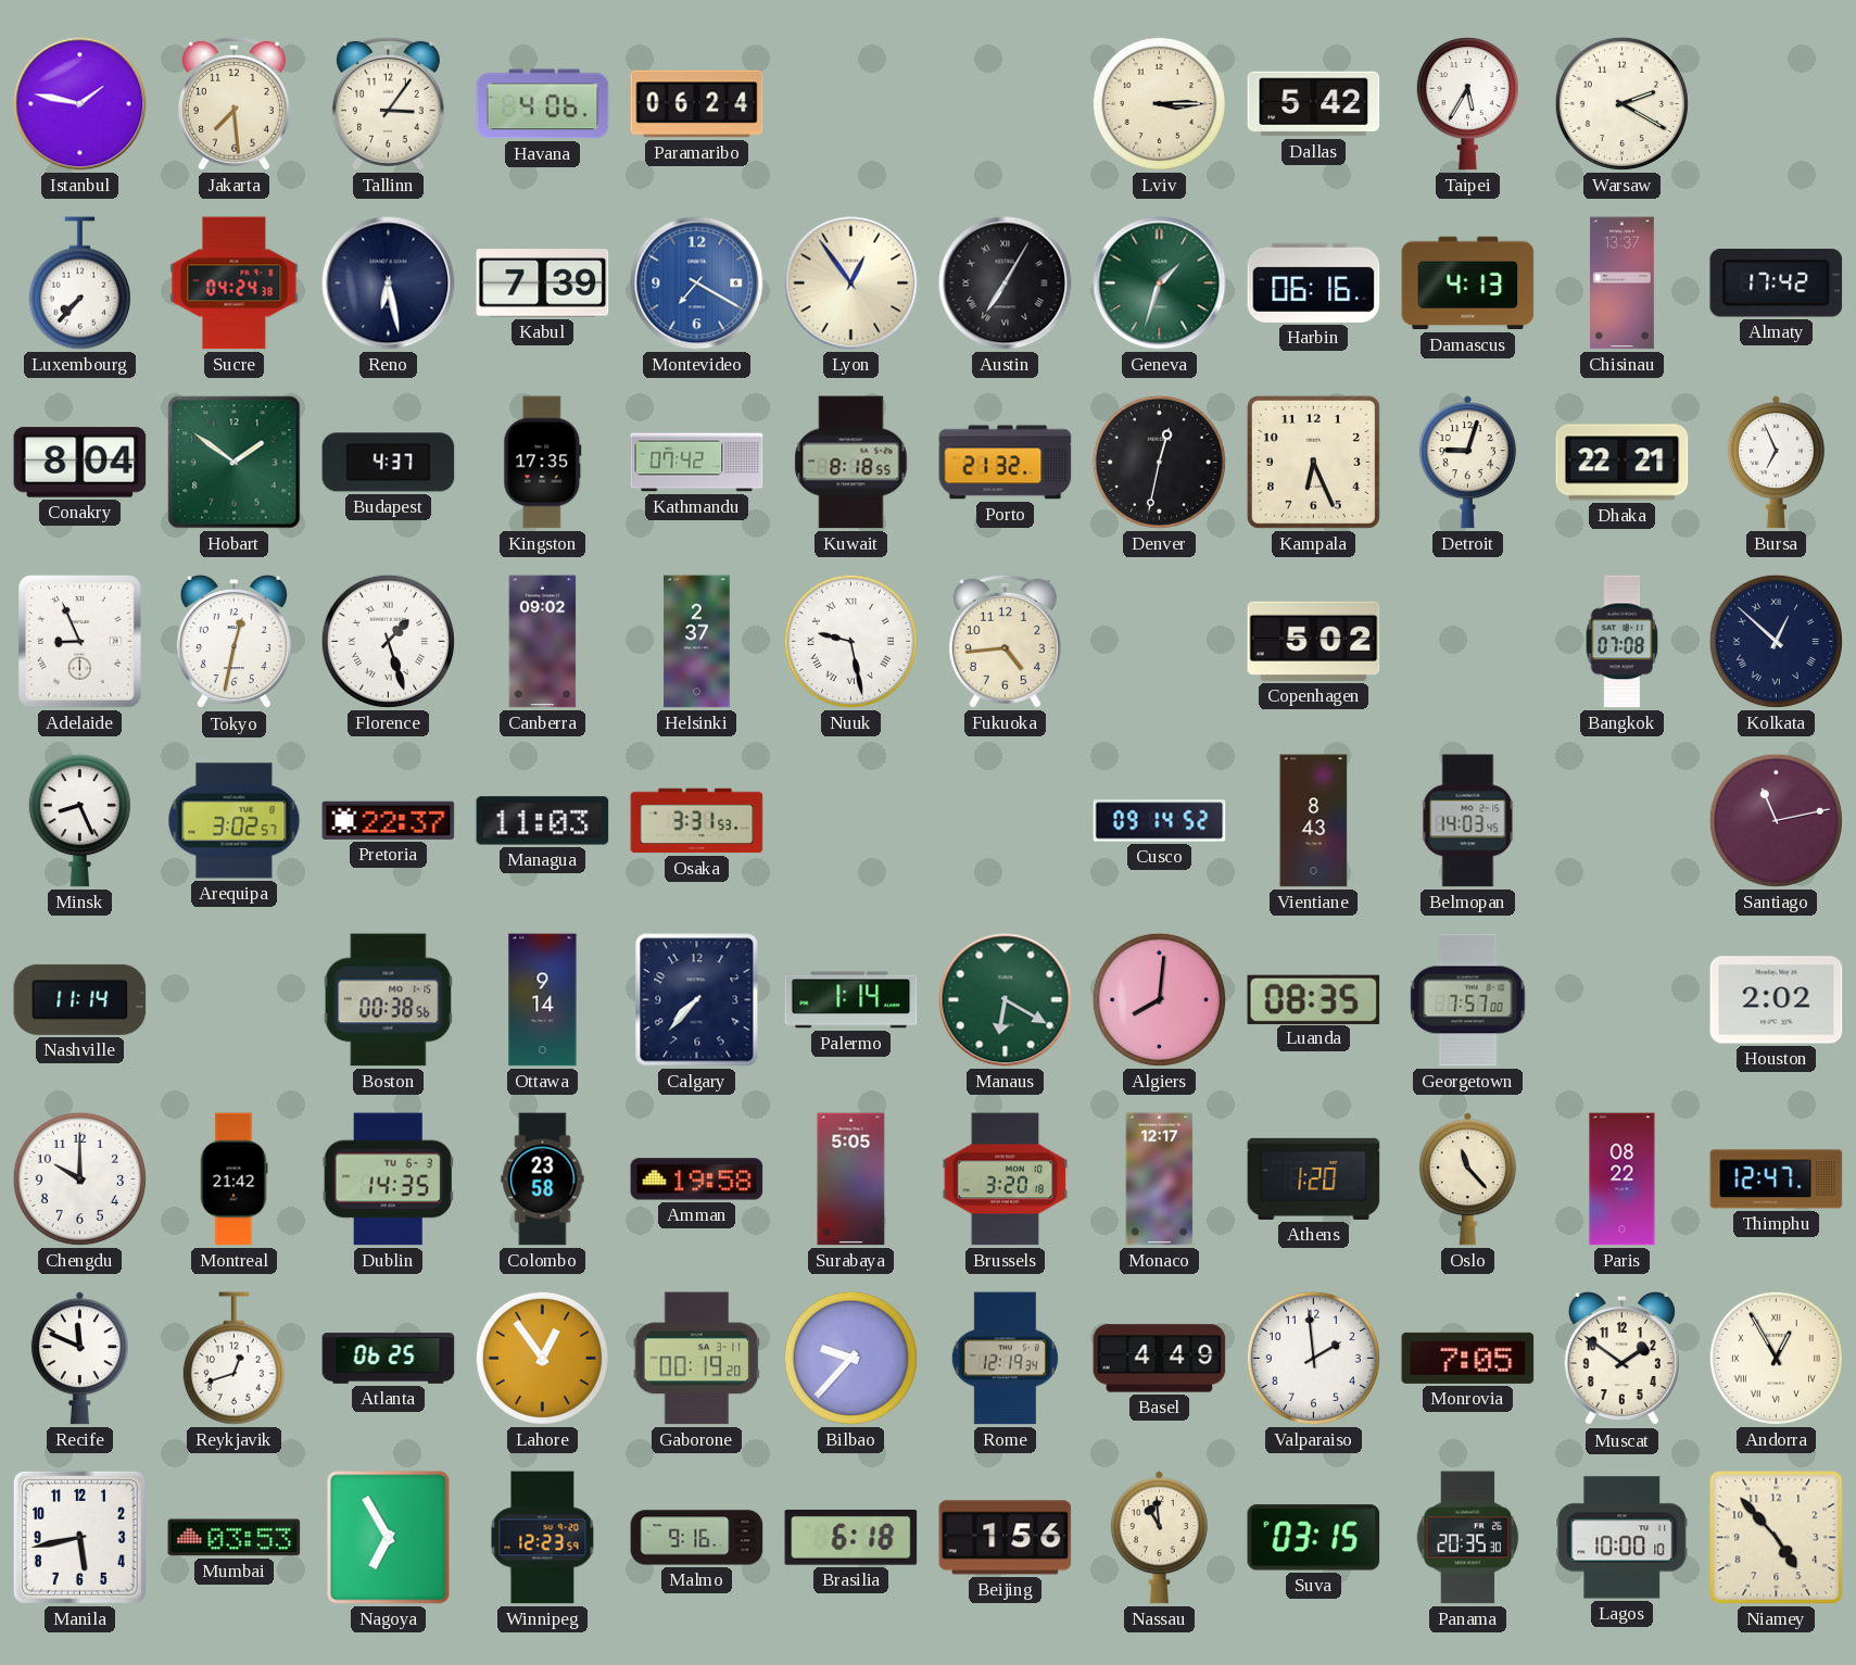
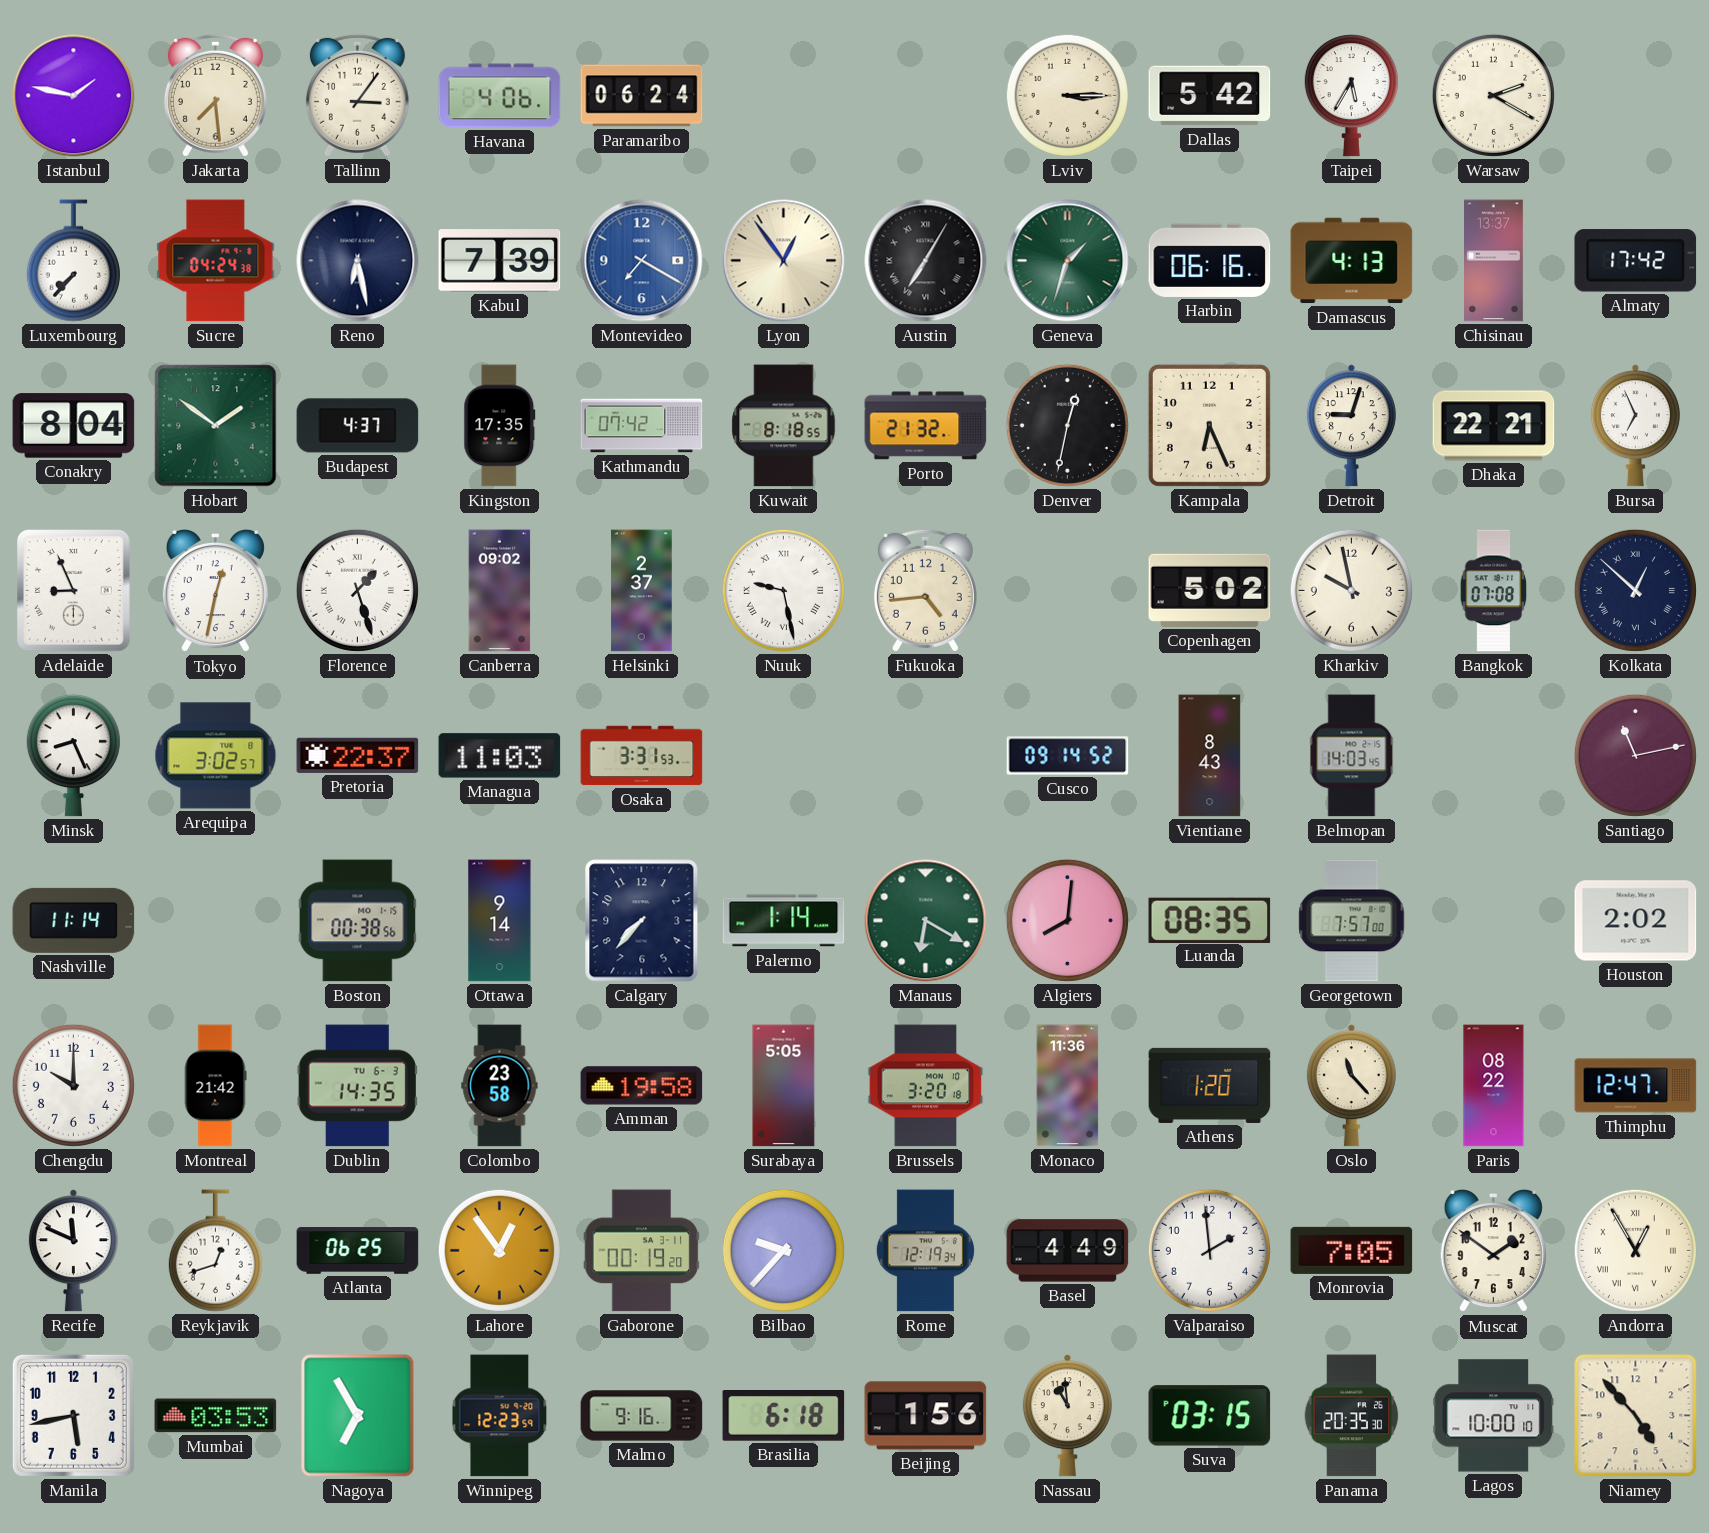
Kharkiv: none -> 9:58 (1351, 590)
Monaco: 12:17 -> 11:36 (1068, 1086)
